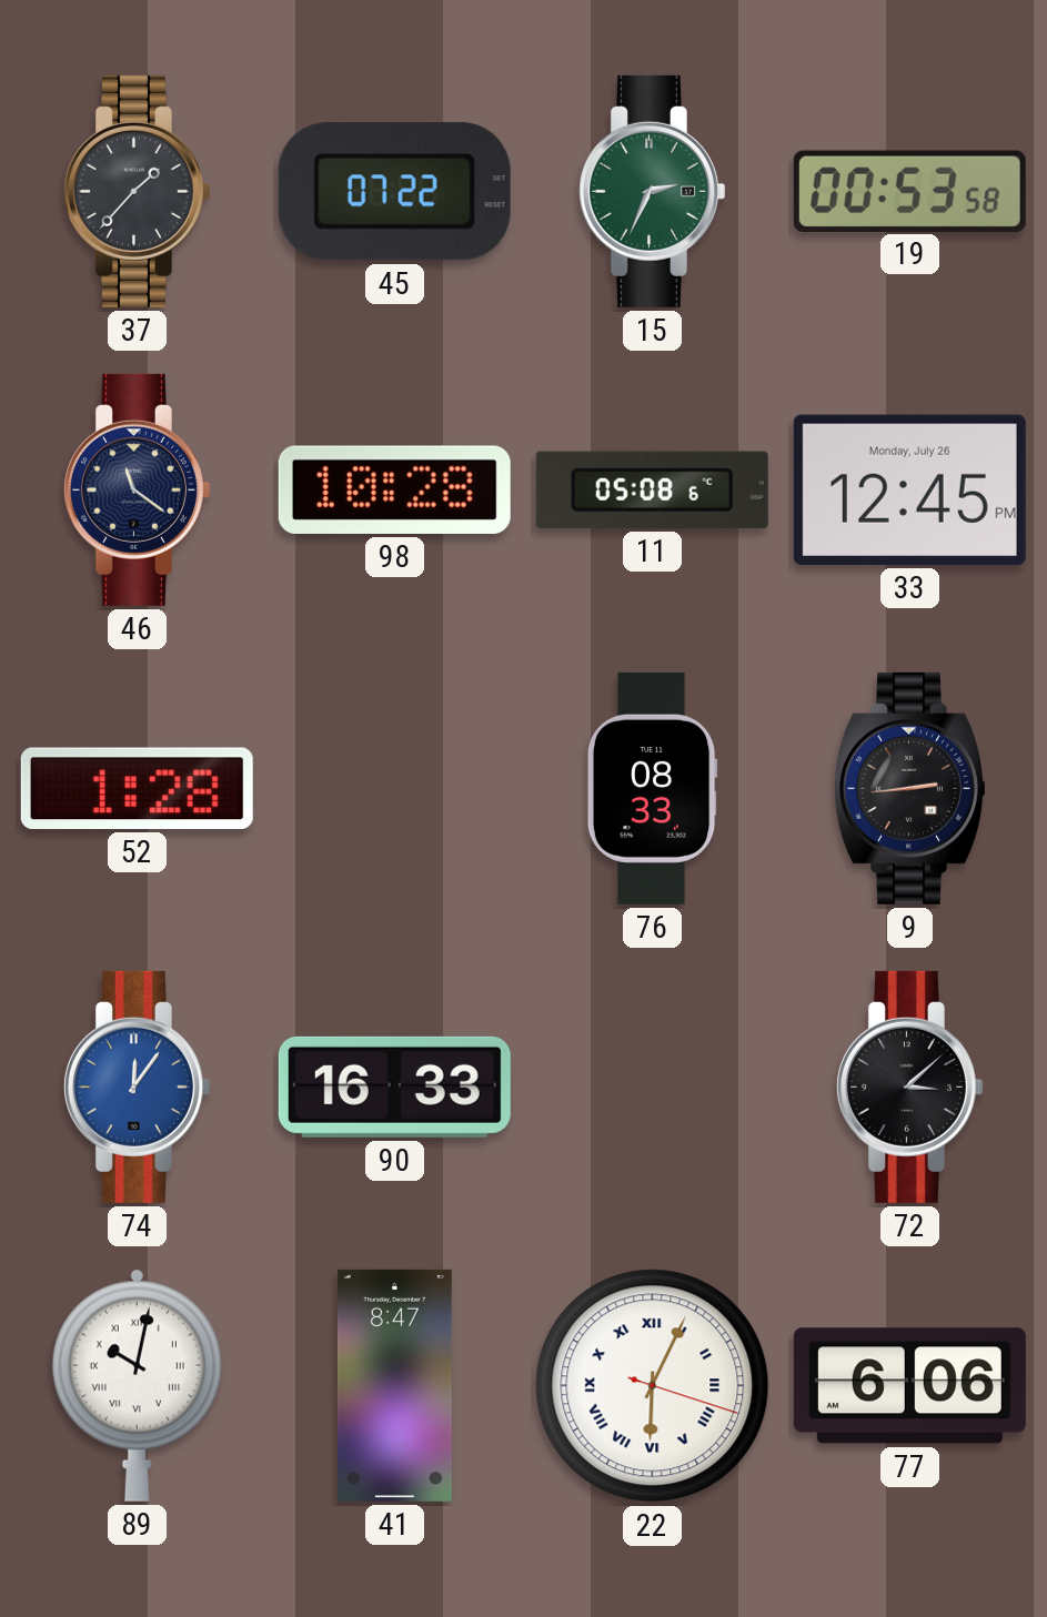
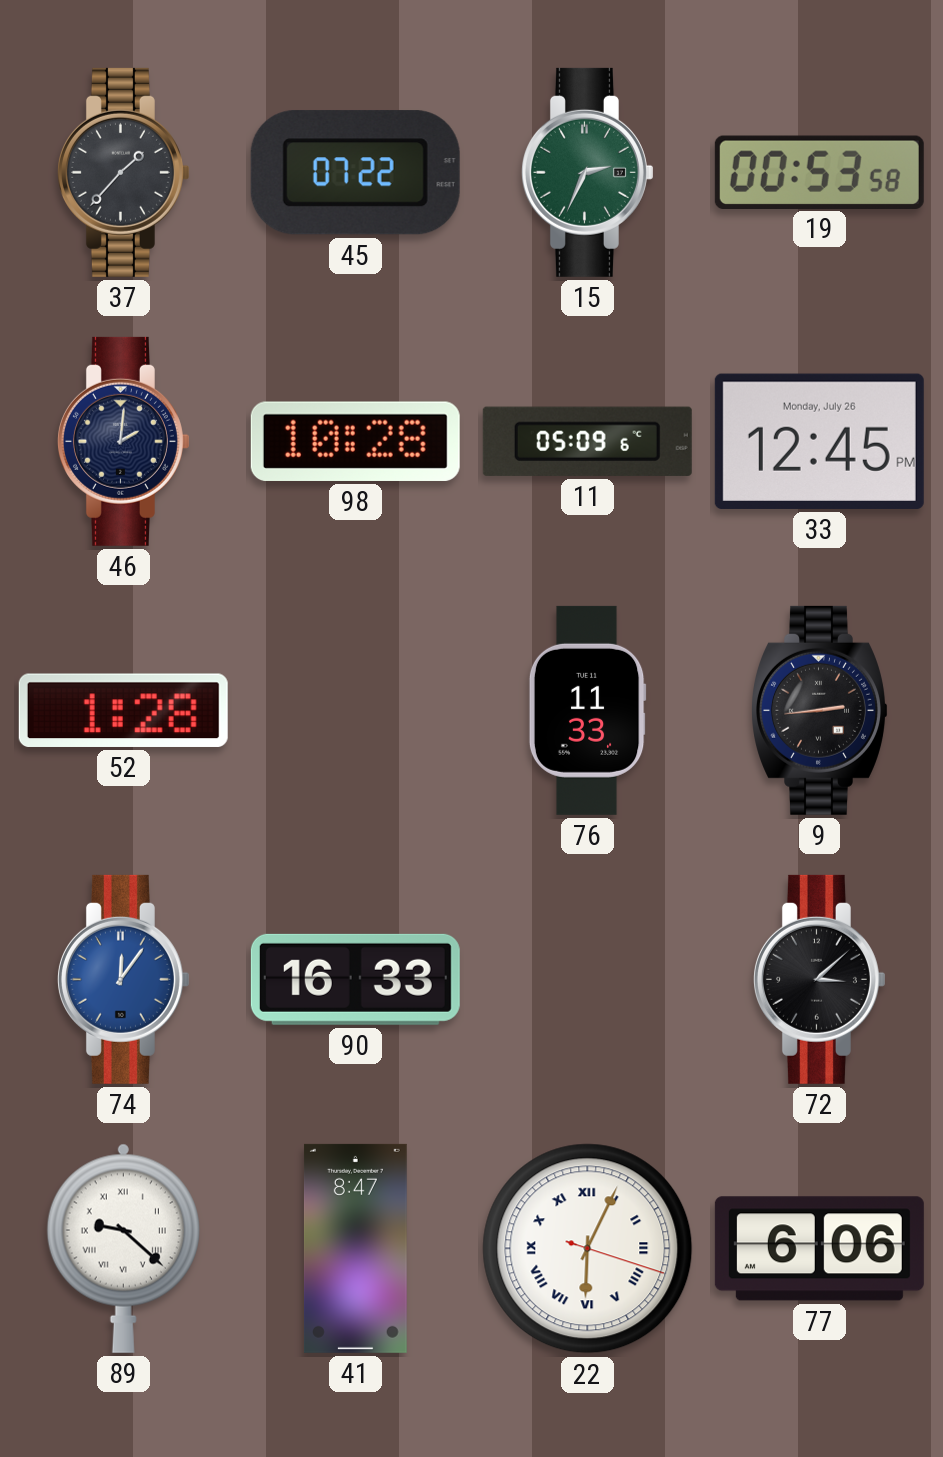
46: 11:21 -> 2:01 (123, 441)
11: 05:08 -> 05:09 (587, 441)
76: 08:33 -> 11:33 (587, 710)
89: 10:02 -> 9:22 (123, 1248)
